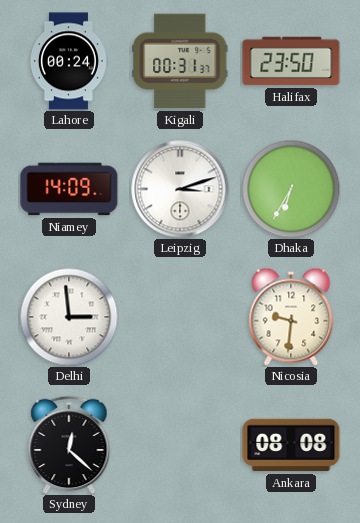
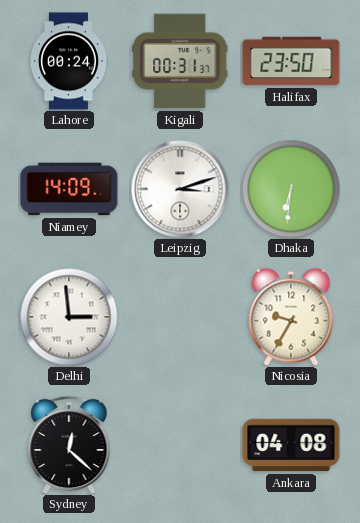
Dhaka: 6:35 -> 6:31 (291, 189)
Nicosia: 9:31 -> 9:35 (291, 317)
Ankara: 08:08 -> 04:08 (291, 445)
